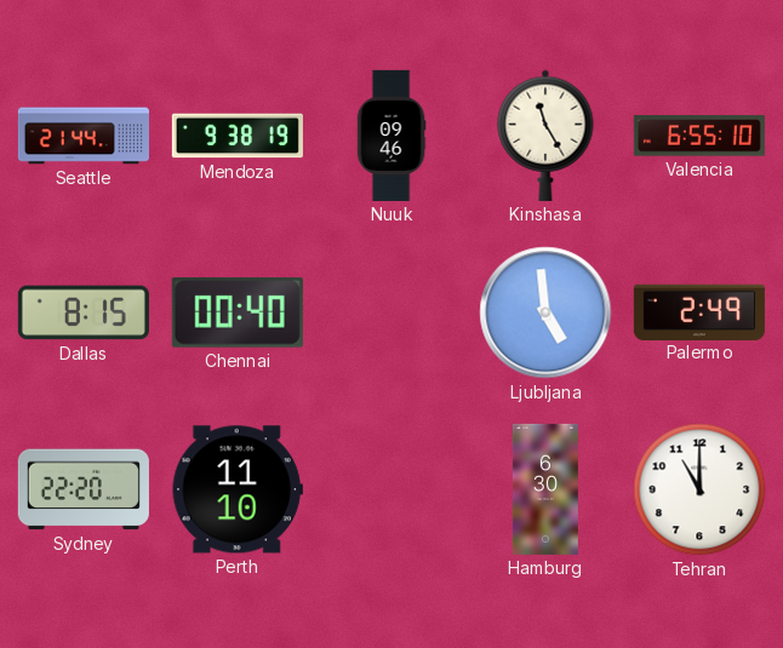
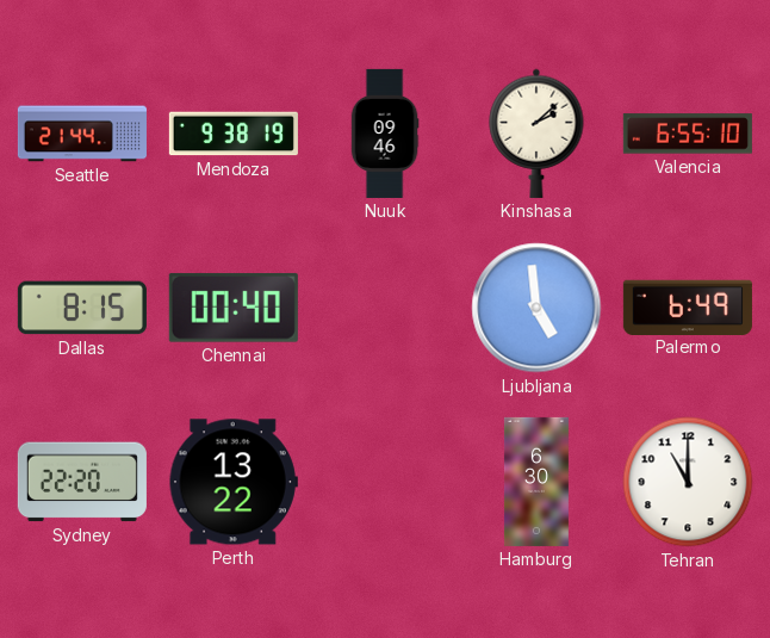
Kinshasa: 11:25 -> 2:08 (536, 134)
Palermo: 2:49 -> 6:49 (688, 306)
Perth: 11:10 -> 13:22 (234, 482)
